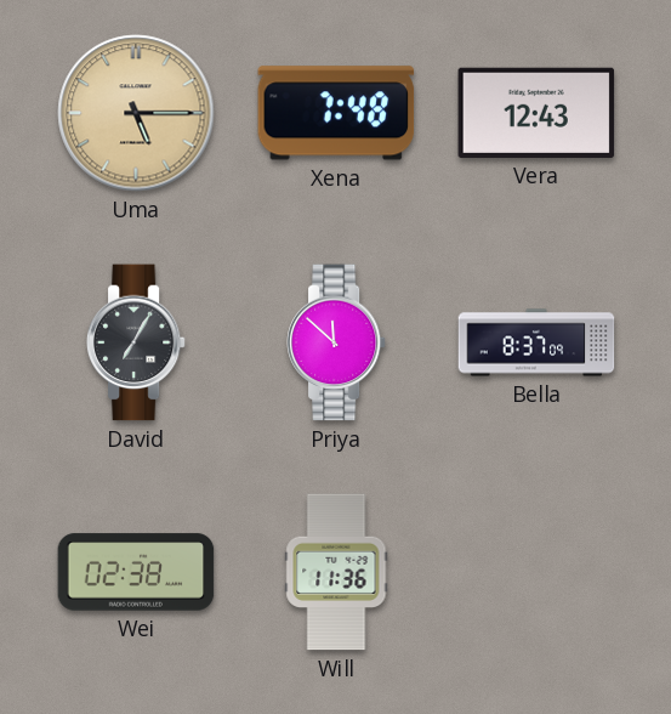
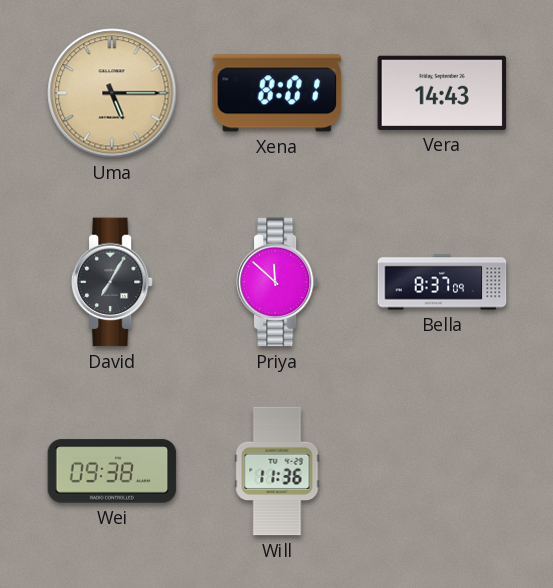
Xena: 7:48 -> 8:01 (277, 93)
Vera: 12:43 -> 14:43 (442, 93)
Wei: 02:38 -> 09:38 (112, 471)
